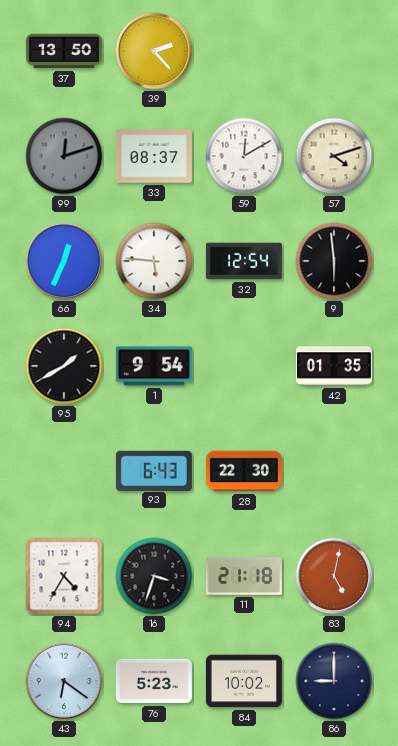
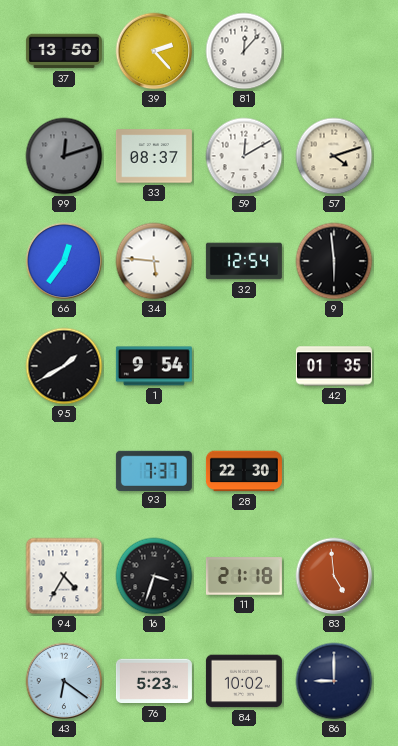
81: none -> 12:07 (244, 51)
66: 12:34 -> 12:36 (64, 261)
93: 6:43 -> 7:37 (154, 470)
83: 5:02 -> 4:59 (334, 576)
